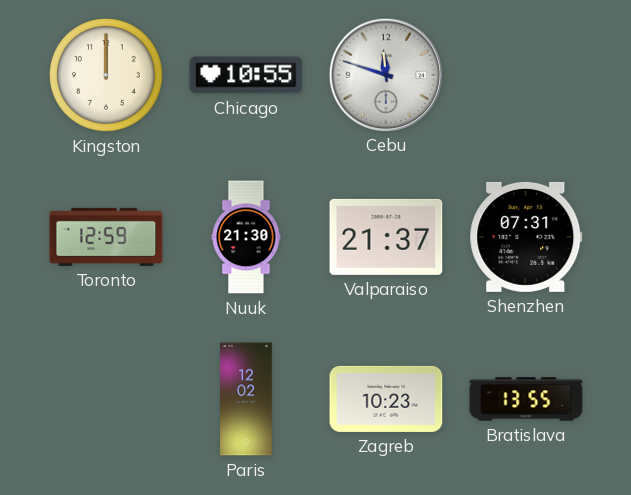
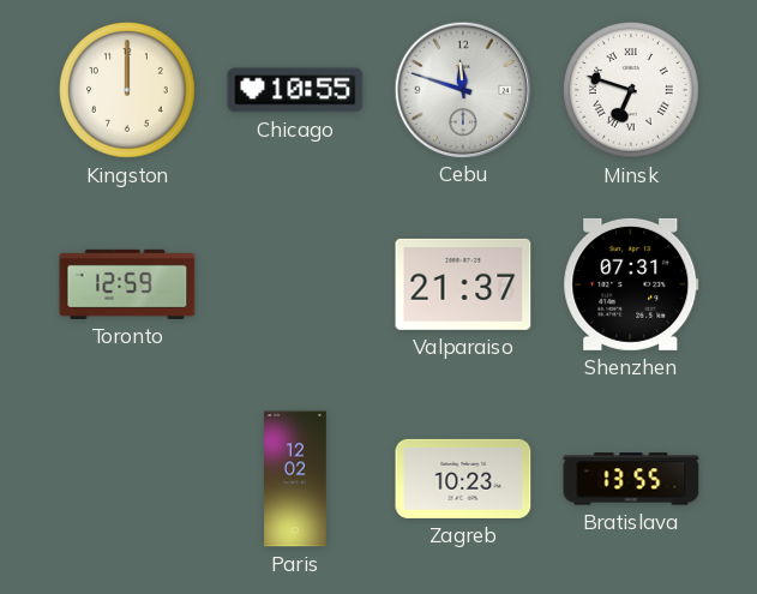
Minsk: none -> 6:48 (632, 91)
Nuuk: 21:30 -> none (246, 237)
